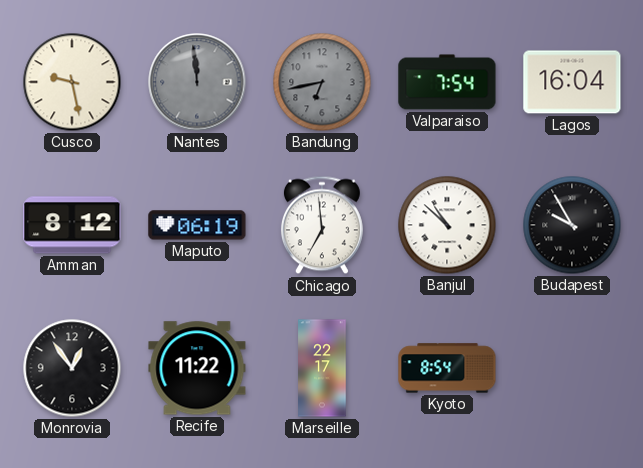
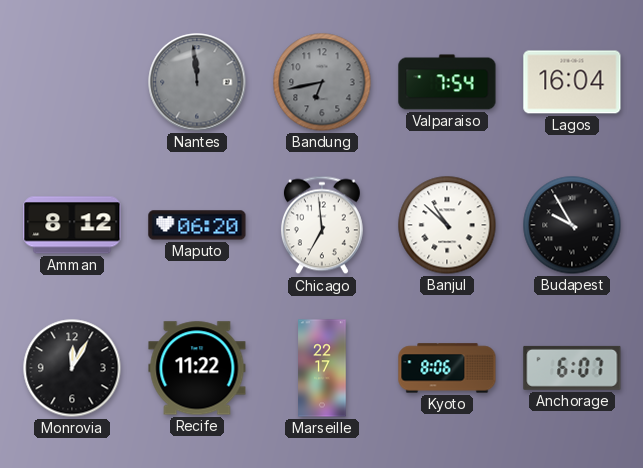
Cusco: 9:28 -> none (72, 82)
Maputo: 06:19 -> 06:20 (197, 225)
Monrovia: 12:54 -> 12:05 (72, 368)
Kyoto: 8:54 -> 8:06 (447, 368)
Anchorage: none -> 6:07 (572, 368)
